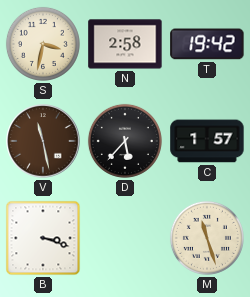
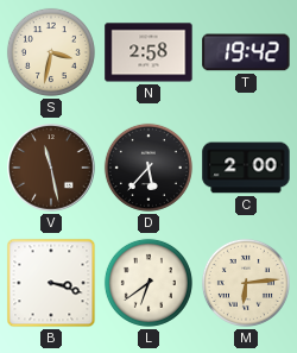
C: 1:57 -> 2:00 (246, 168)
L: none -> 6:39 (148, 283)
M: 11:27 -> 6:14 (246, 283)
